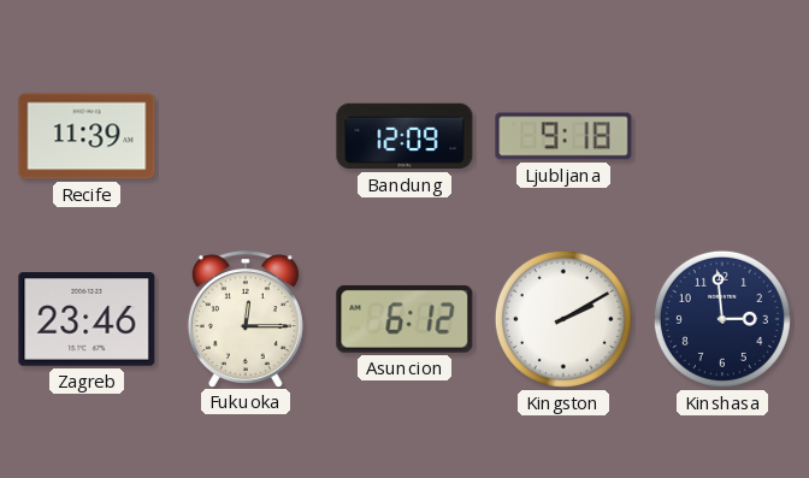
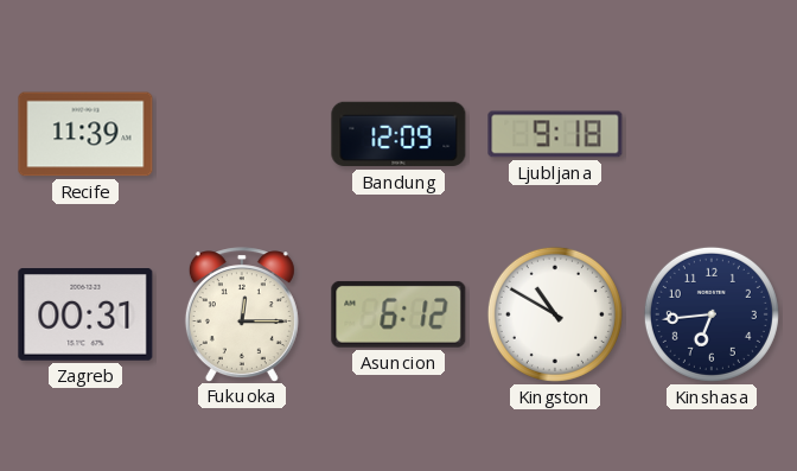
Zagreb: 23:46 -> 00:31 (85, 316)
Kingston: 2:10 -> 10:50 (555, 314)
Kinshasa: 2:59 -> 6:44 (712, 314)
